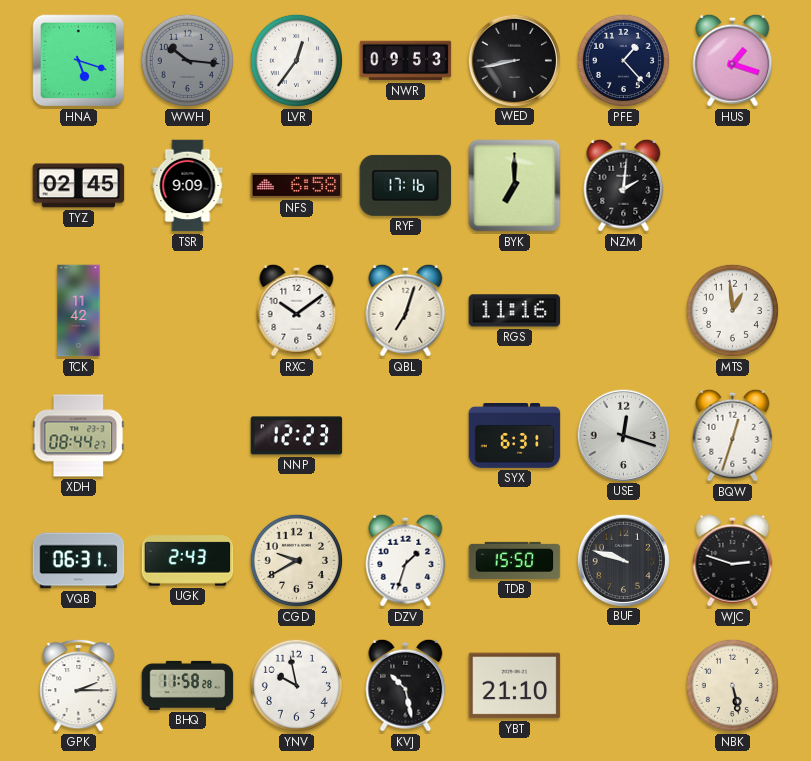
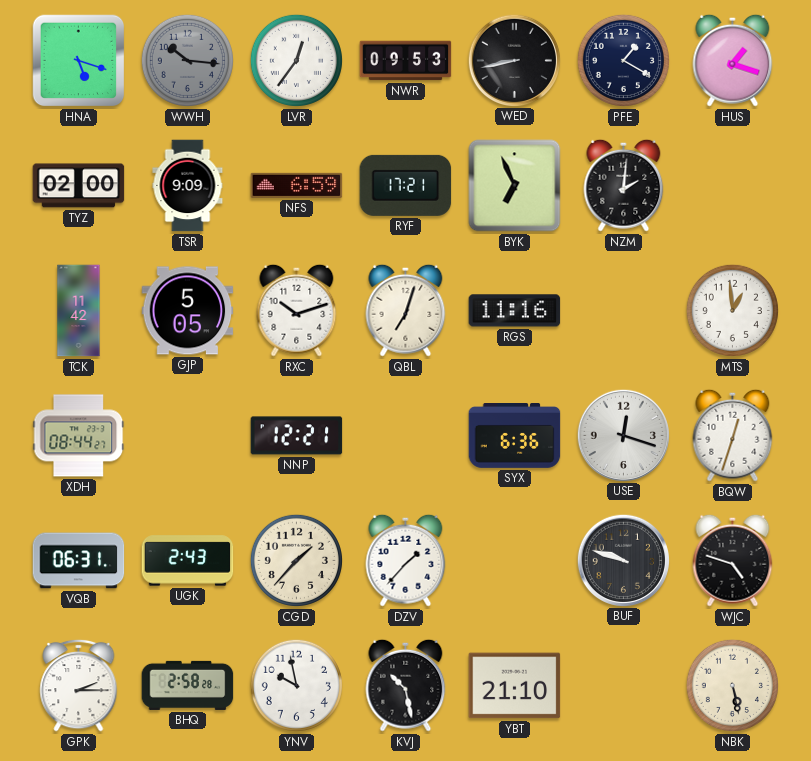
PFE: 1:23 -> 1:20 (623, 60)
TYZ: 02:45 -> 02:00 (79, 186)
NFS: 6:58 -> 6:59 (297, 185)
RYF: 17:16 -> 17:21 (406, 185)
BYK: 7:00 -> 6:56 (515, 186)
GJP: none -> 5:05 (188, 311)
RXC: 10:09 -> 10:12 (297, 310)
NNP: 12:23 -> 12:21 (297, 436)
SYX: 6:31 -> 6:36 (515, 436)
CGD: 9:40 -> 1:37 (296, 560)
DZV: 1:33 -> 1:37 (406, 560)
TDB: 15:50 -> none (515, 560)
WJC: 2:48 -> 4:48 (733, 560)
BHQ: 11:58 -> 2:58 (188, 685)
